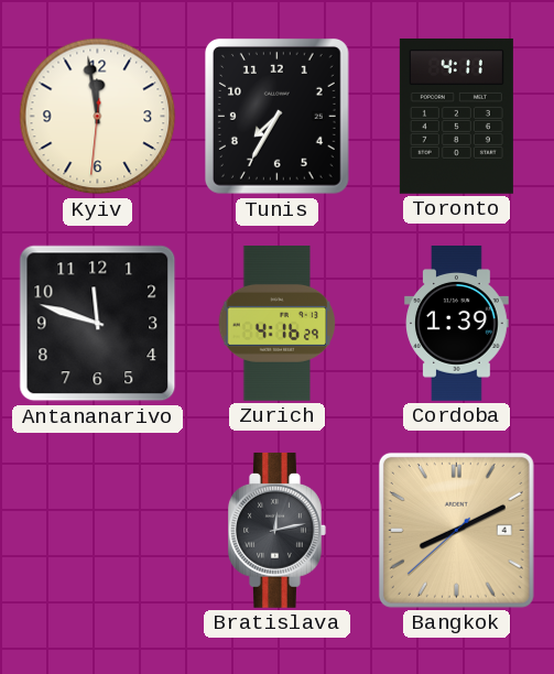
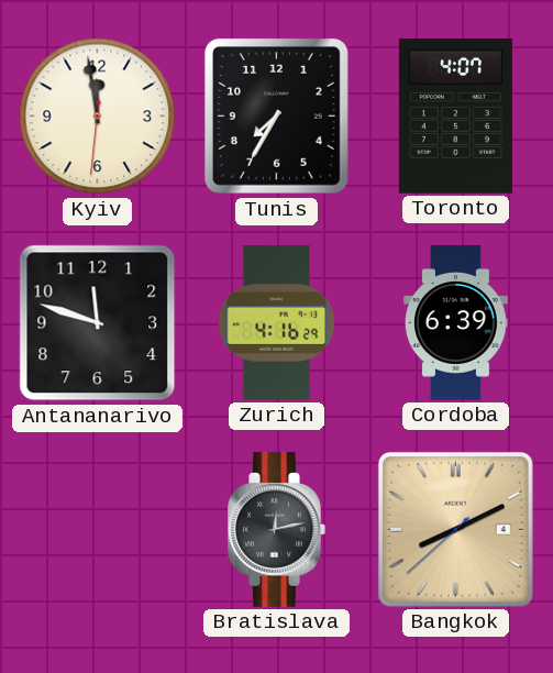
Toronto: 4:11 -> 4:07 (455, 115)
Cordoba: 1:39 -> 6:39 (456, 323)
